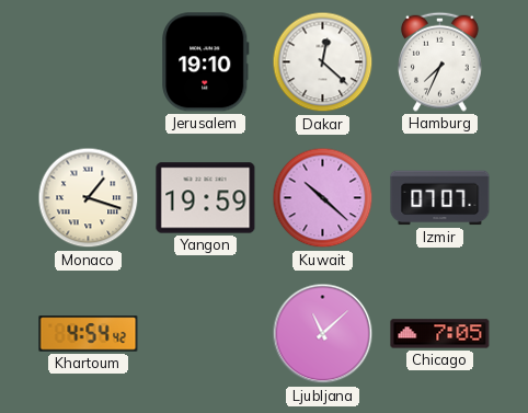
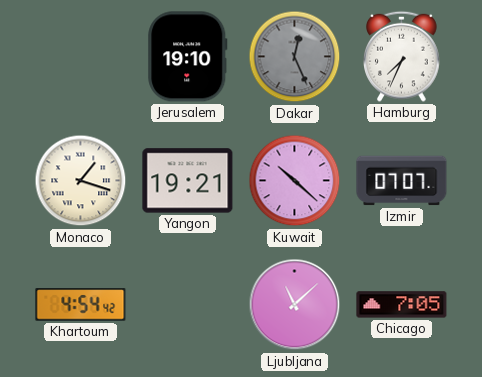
Dakar: 12:22 -> 12:26 (295, 57)
Dakar dial: white -> grey (295, 57)
Yangon: 19:59 -> 19:21 (188, 181)
